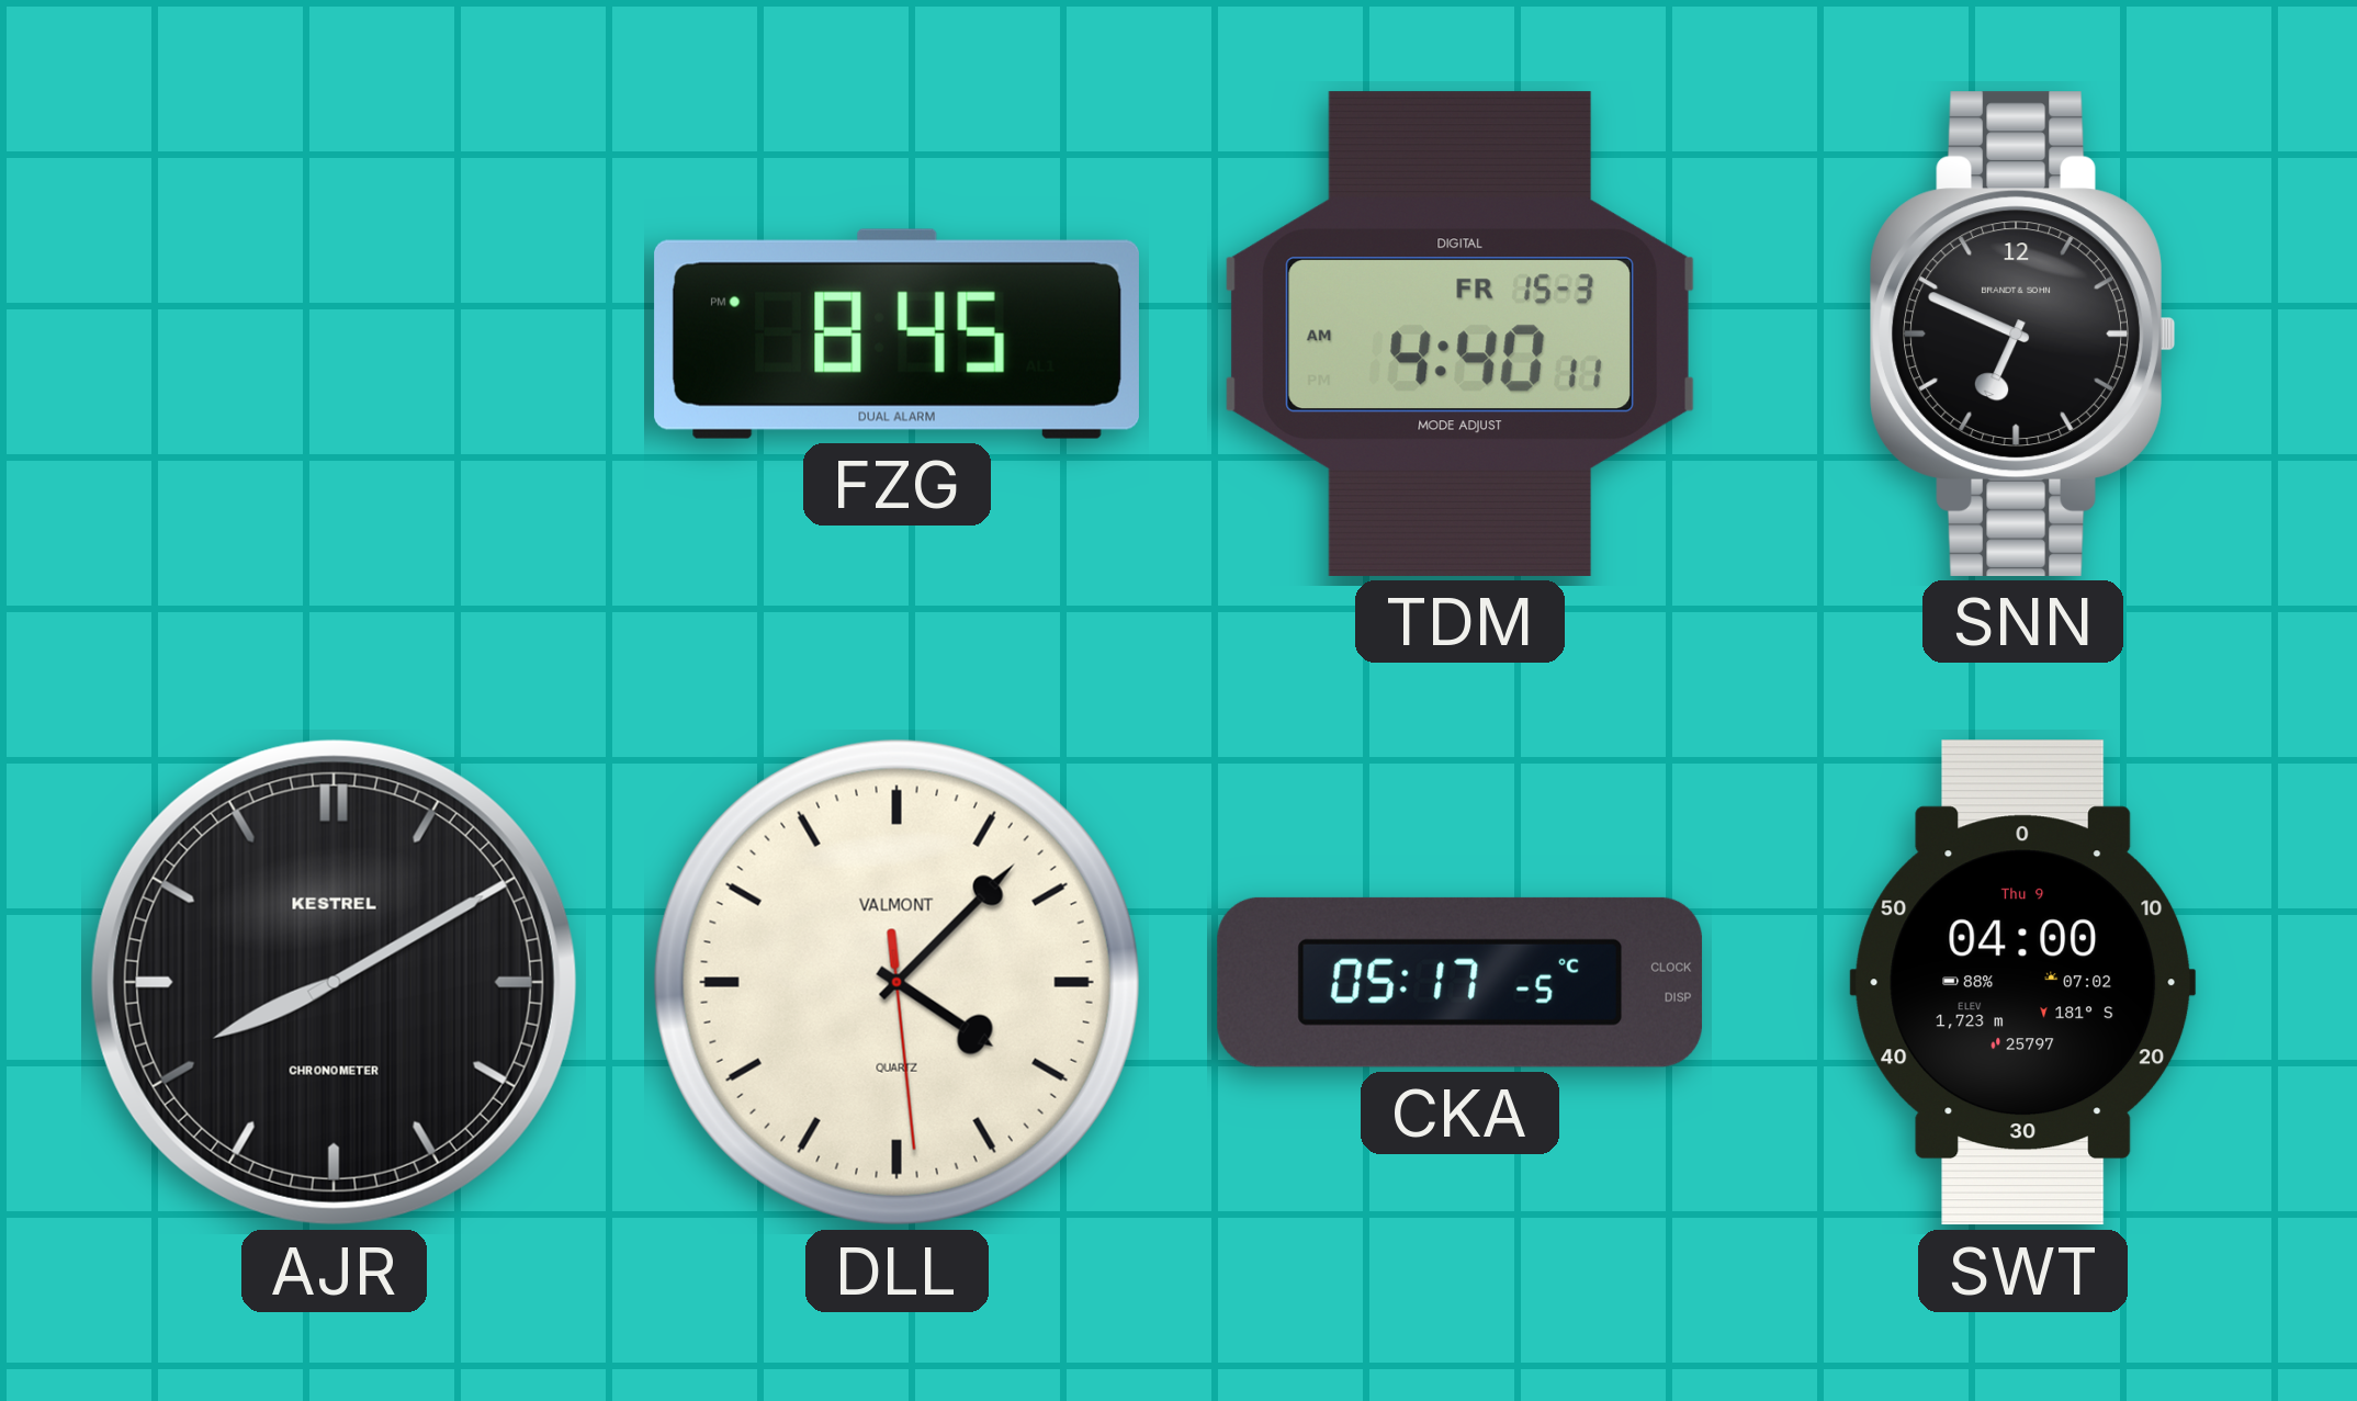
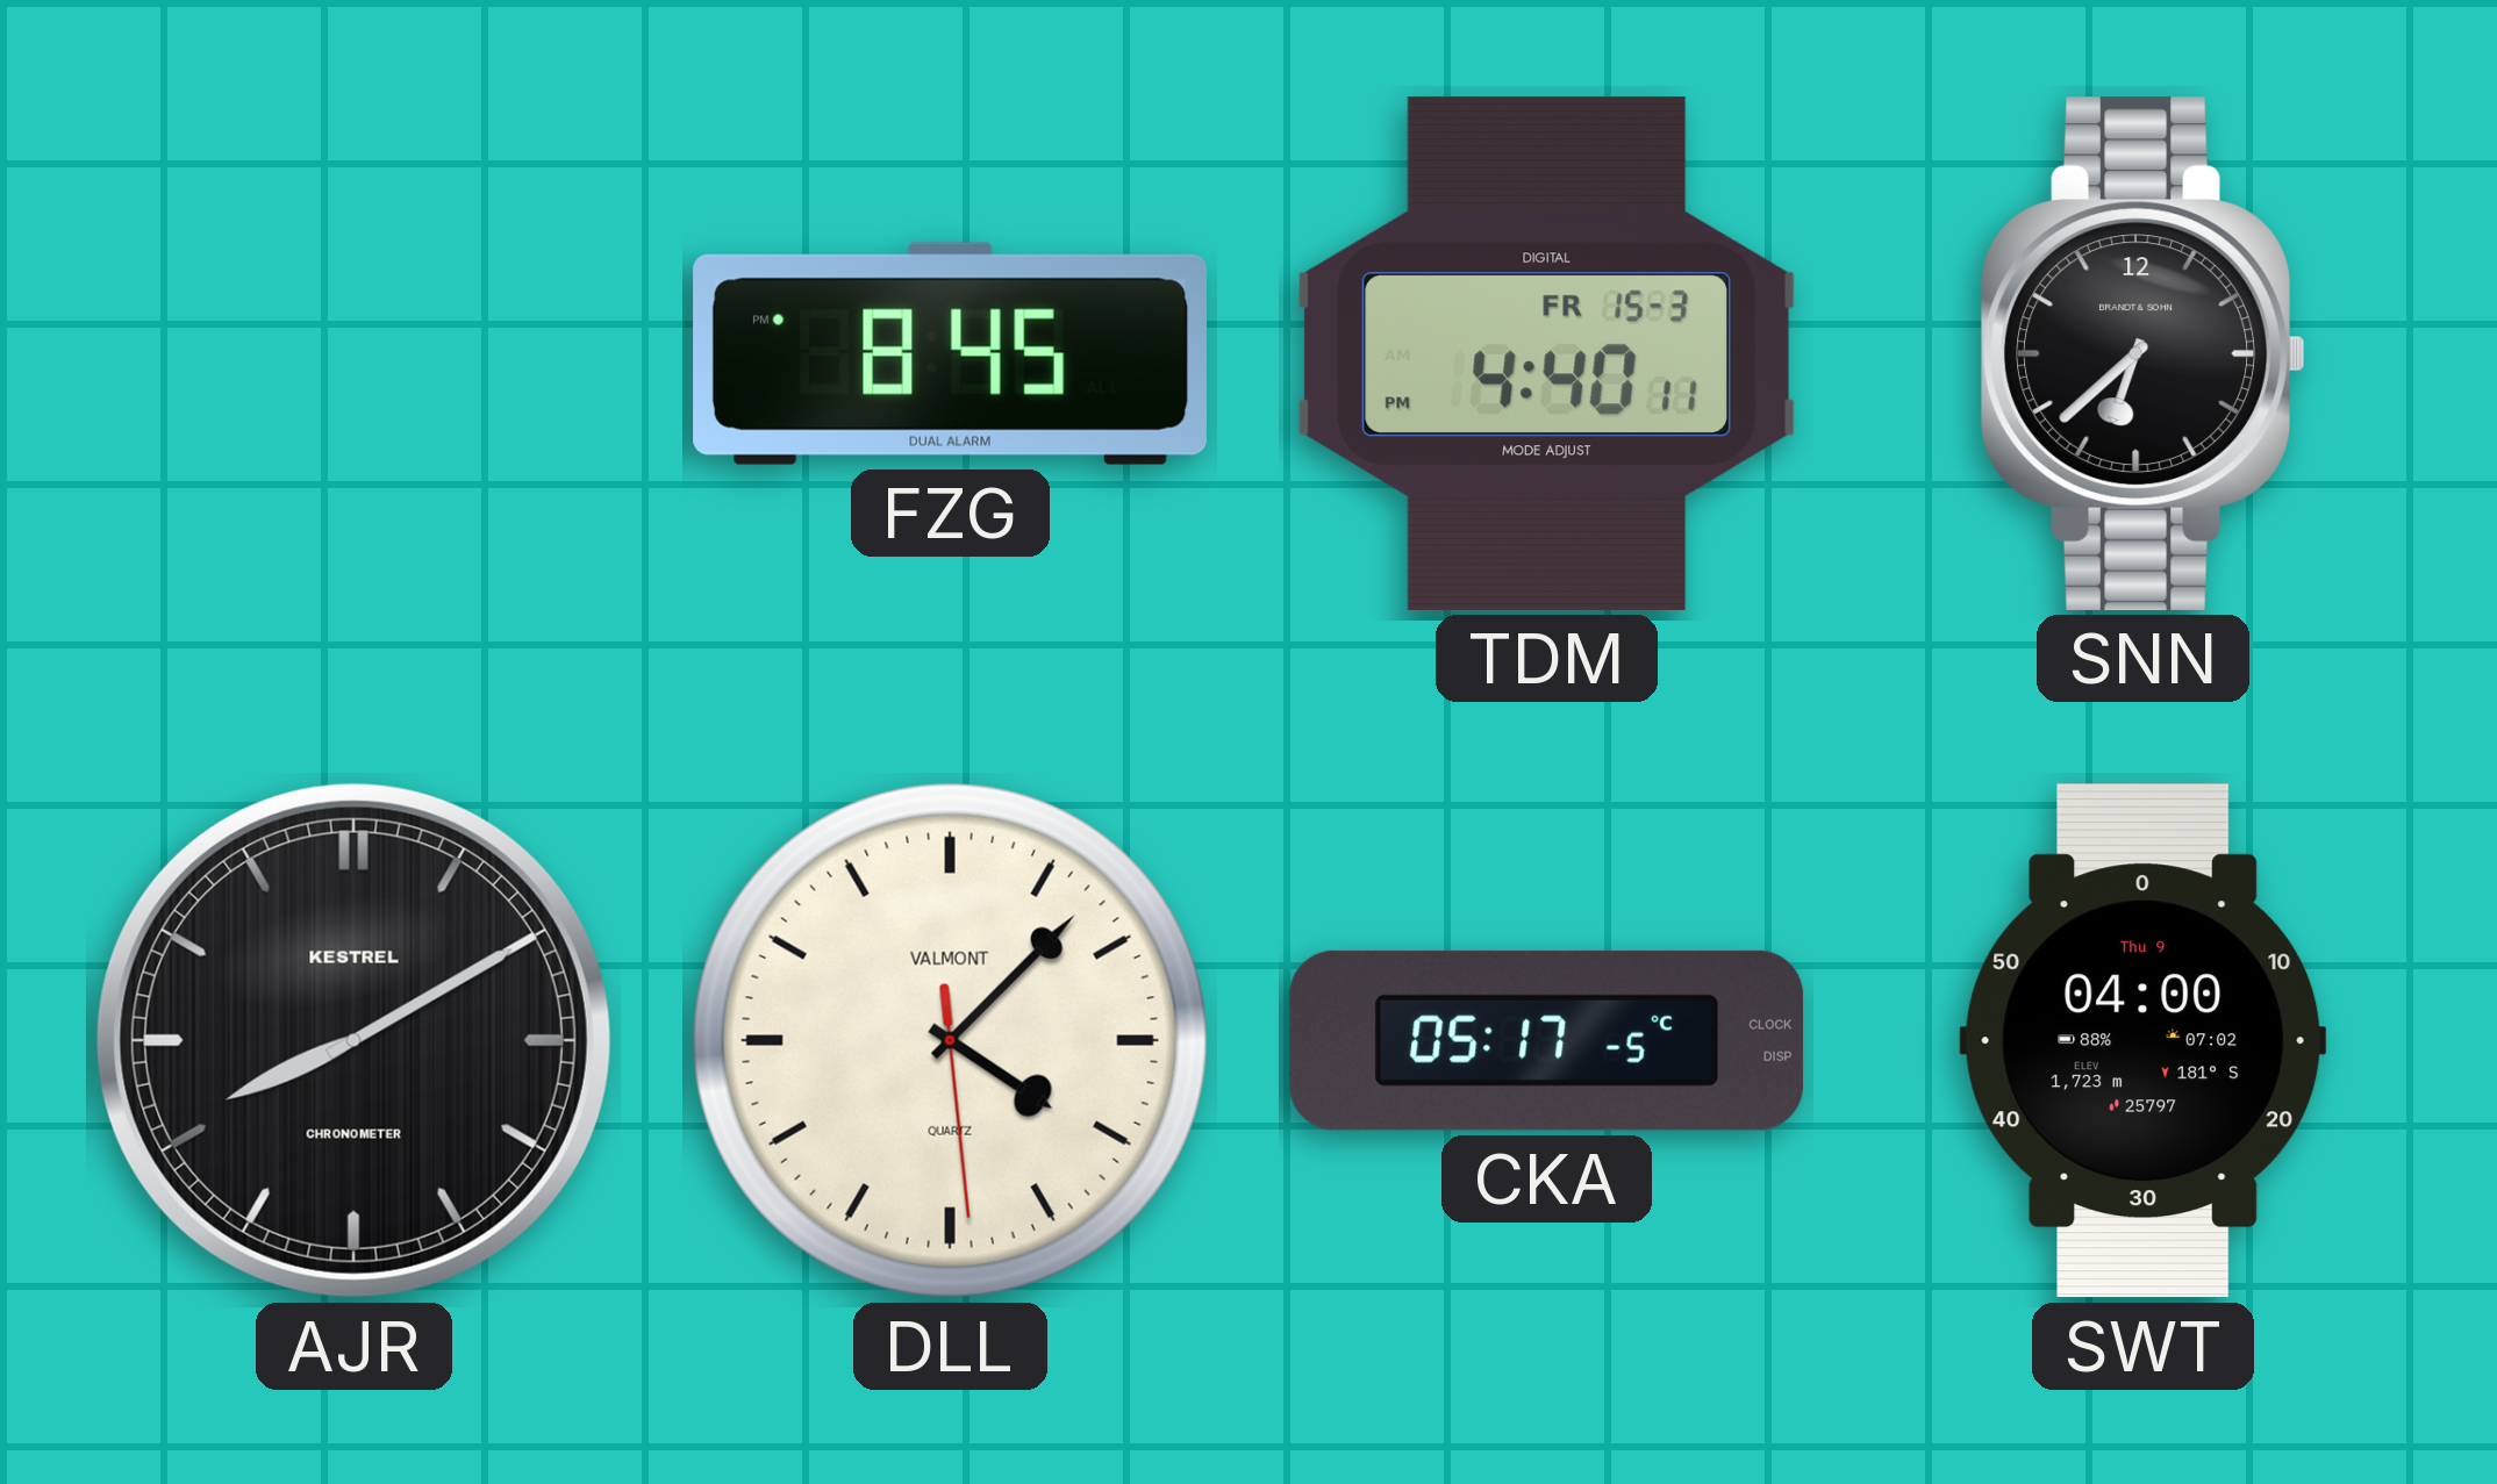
TDM: 4:40:11 AM -> 4:40:11 PM (1546, 353)
SNN: 6:49 -> 6:38 (2144, 353)
